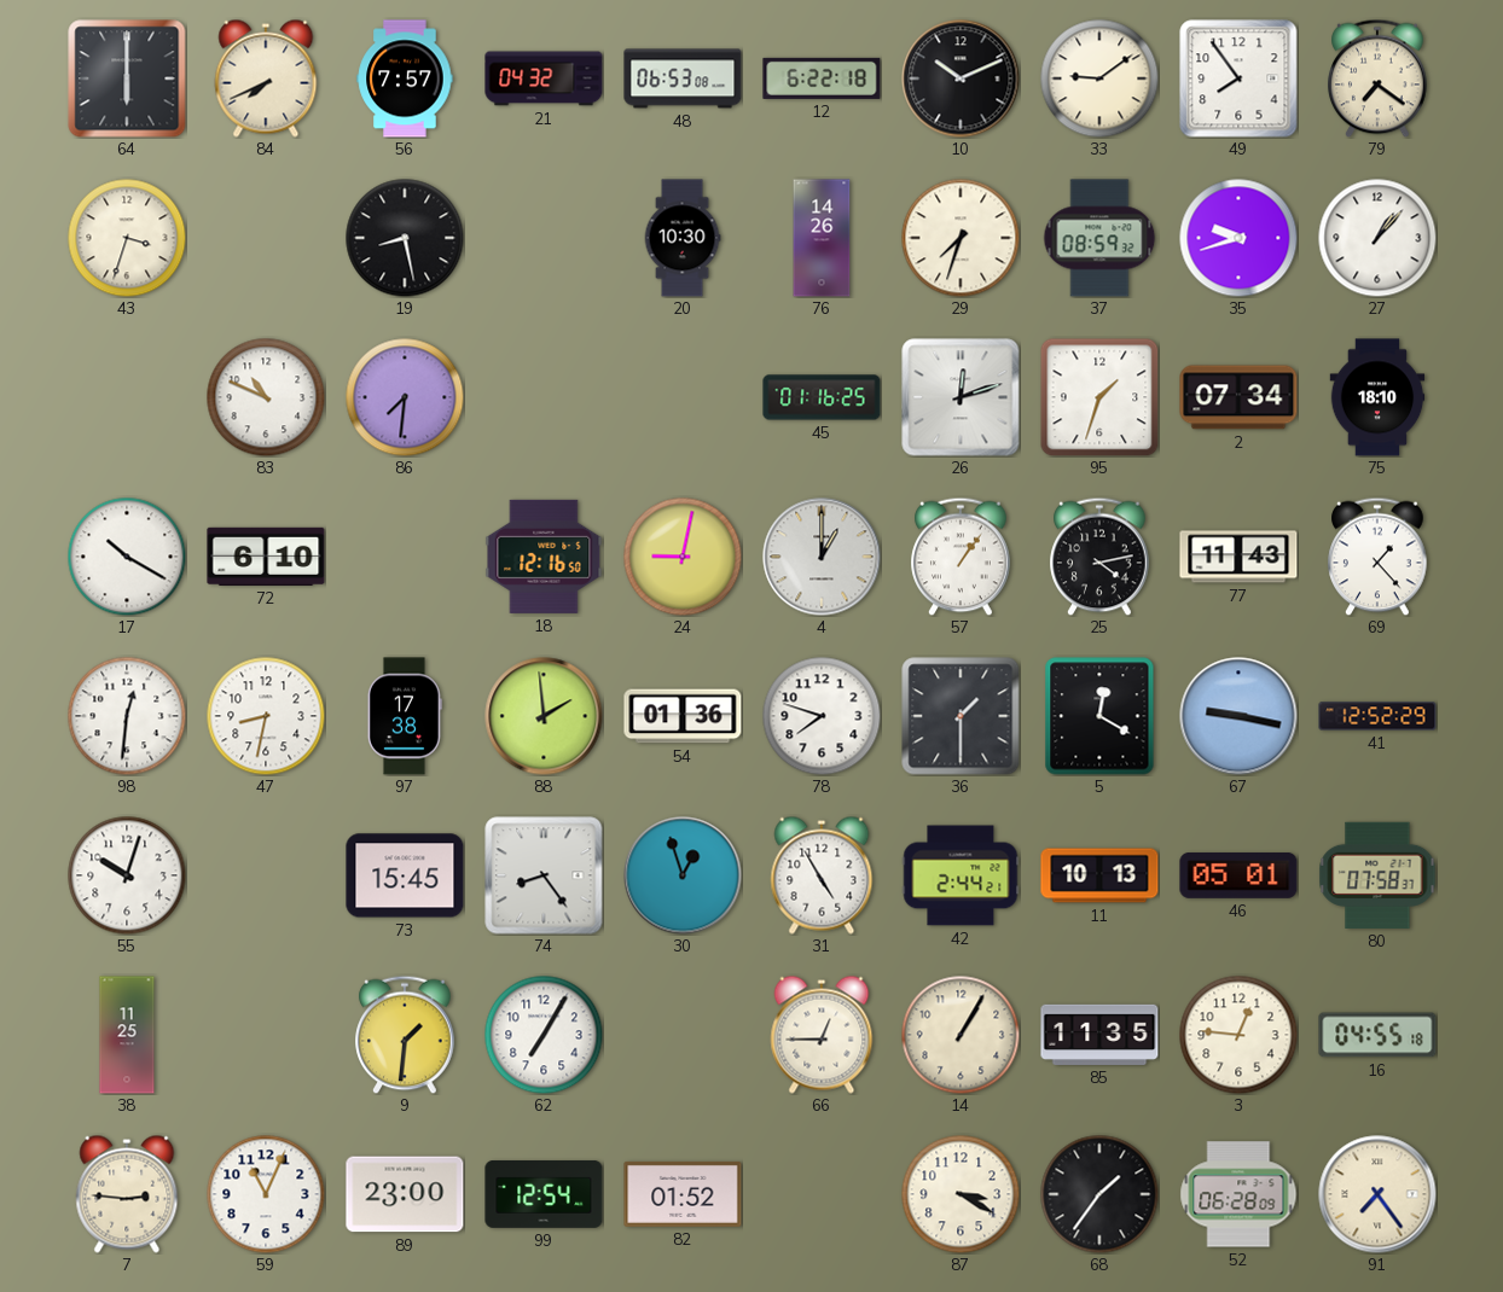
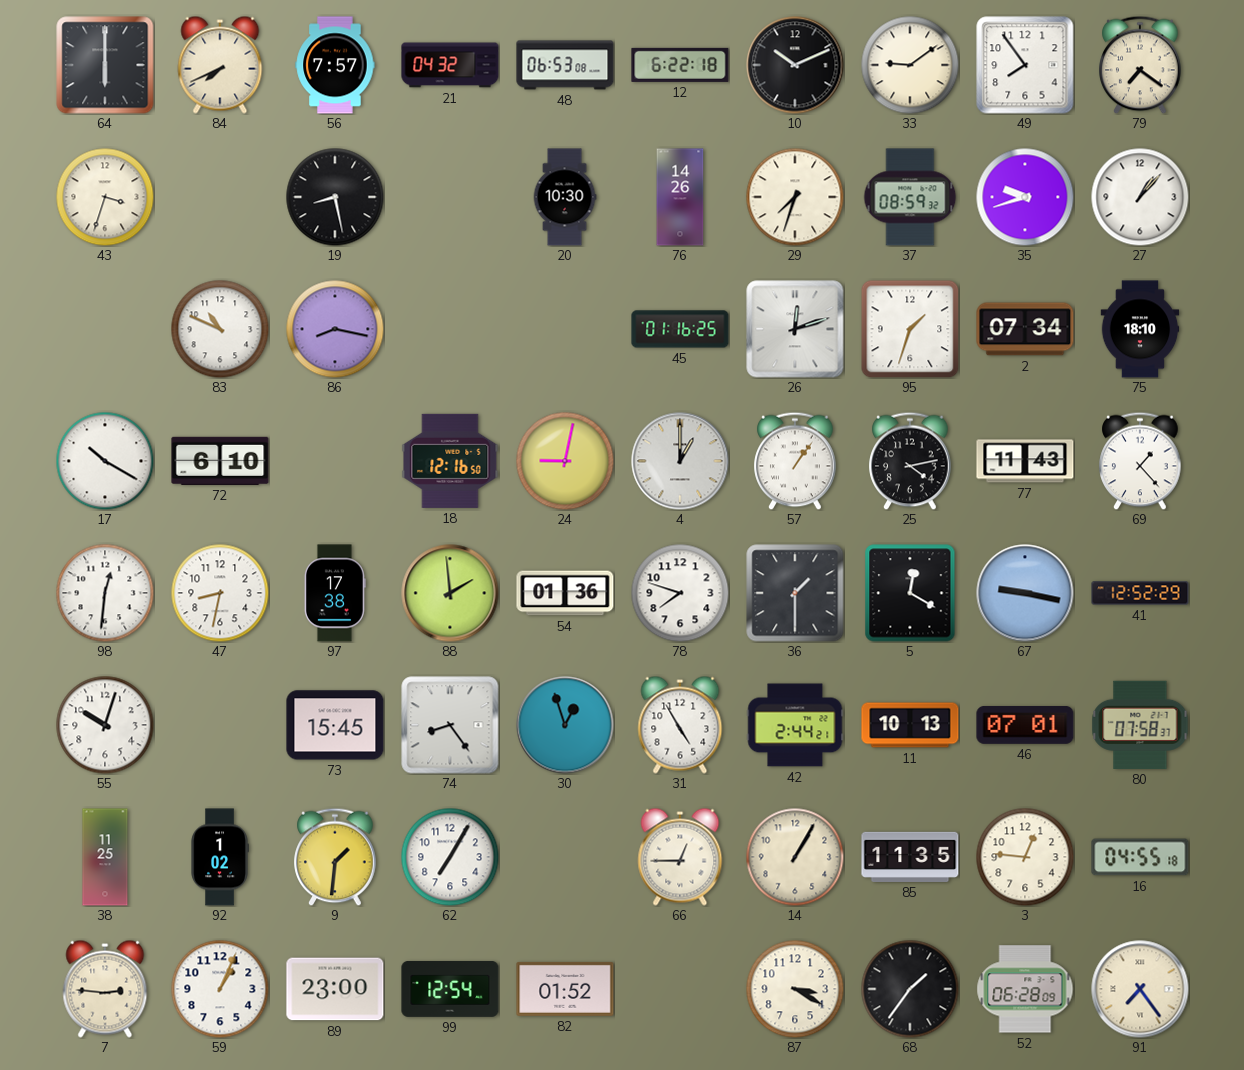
86: 7:31 -> 8:17 (335, 329)
46: 05:01 -> 07:01 (1025, 726)
92: none -> 1:02 (220, 857)
59: 11:04 -> 1:04 (220, 989)
